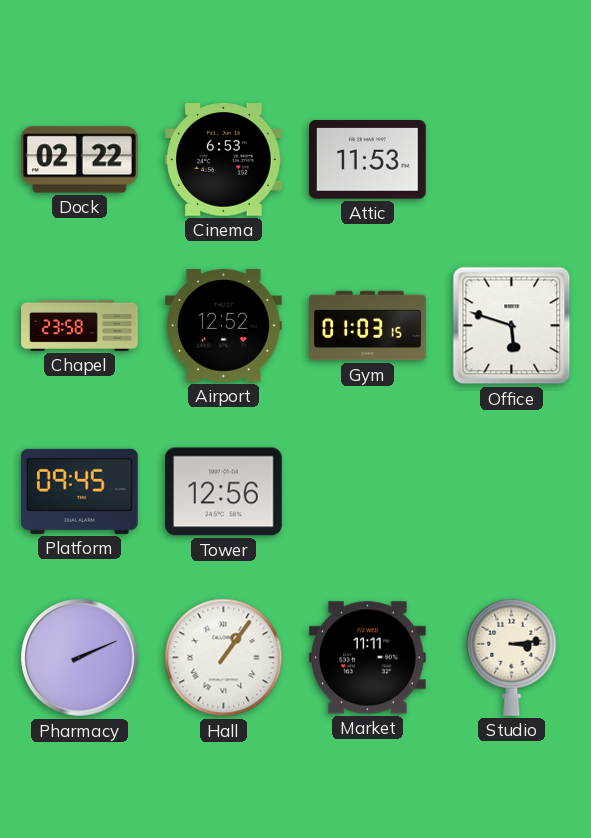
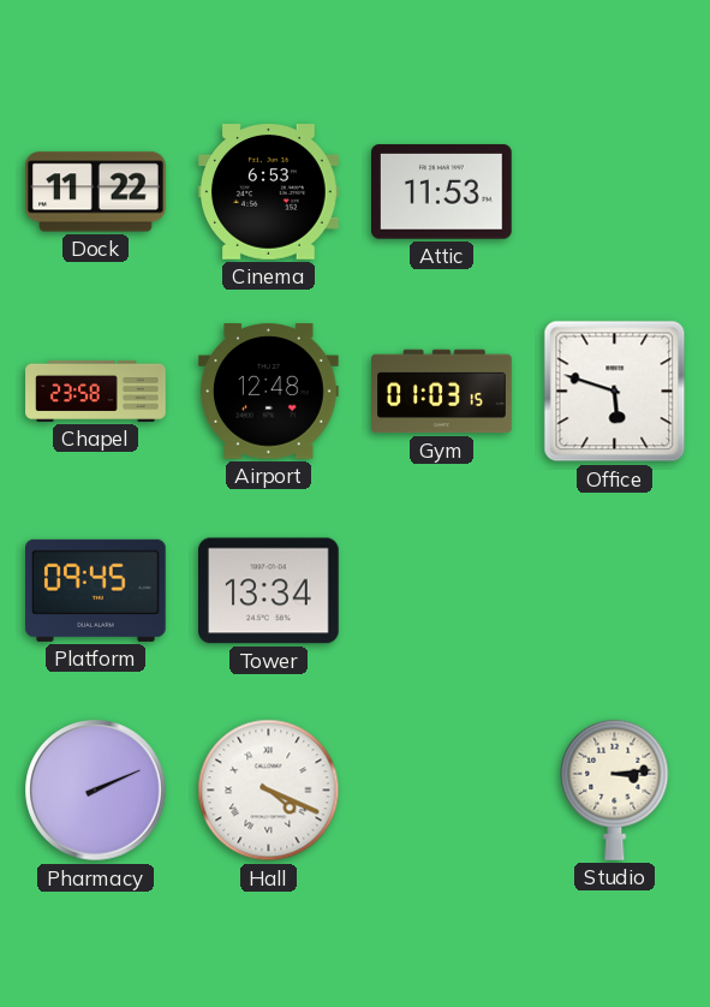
Dock: 02:22 -> 11:22 (96, 192)
Airport: 12:52 -> 12:48 (269, 392)
Tower: 12:56 -> 13:34 (269, 591)
Hall: 1:06 -> 4:19 (269, 791)
Market: 11:11 -> none (368, 658)
